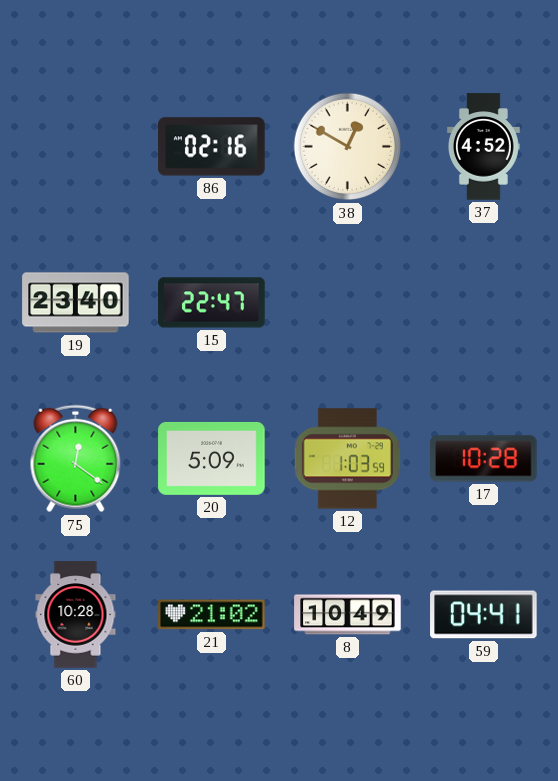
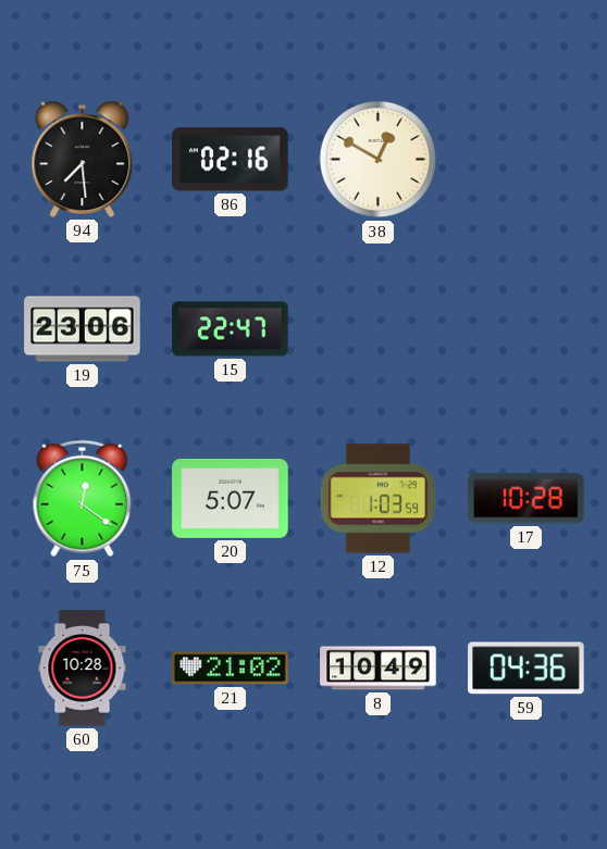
94: none -> 7:29 (83, 159)
37: 4:52 -> none (483, 147)
19: 23:40 -> 23:06 (83, 329)
20: 5:09 -> 5:07 (231, 498)
59: 04:41 -> 04:36 (527, 669)
